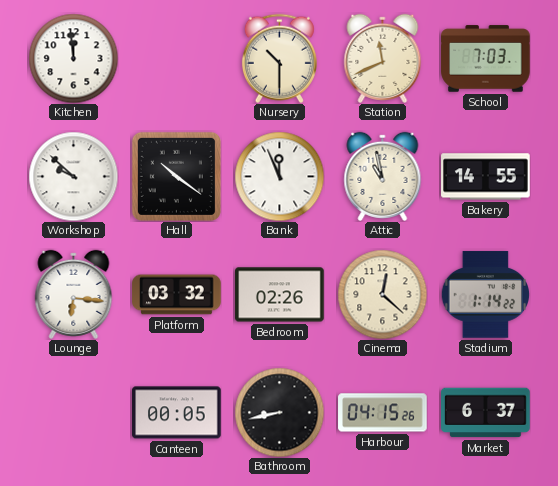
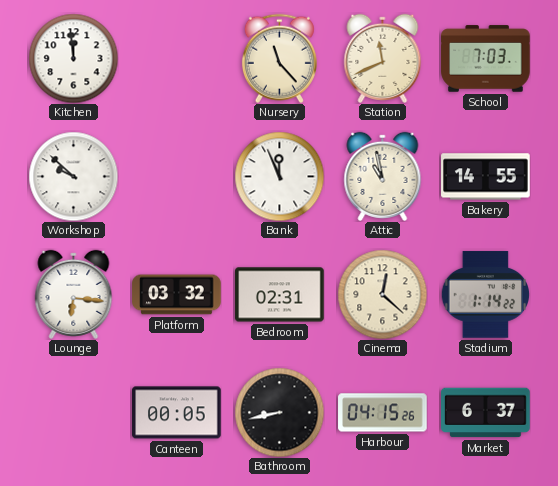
Nursery: 10:30 -> 11:23 (279, 58)
Hall: 10:21 -> none (176, 176)
Bedroom: 02:26 -> 02:31 (280, 295)
